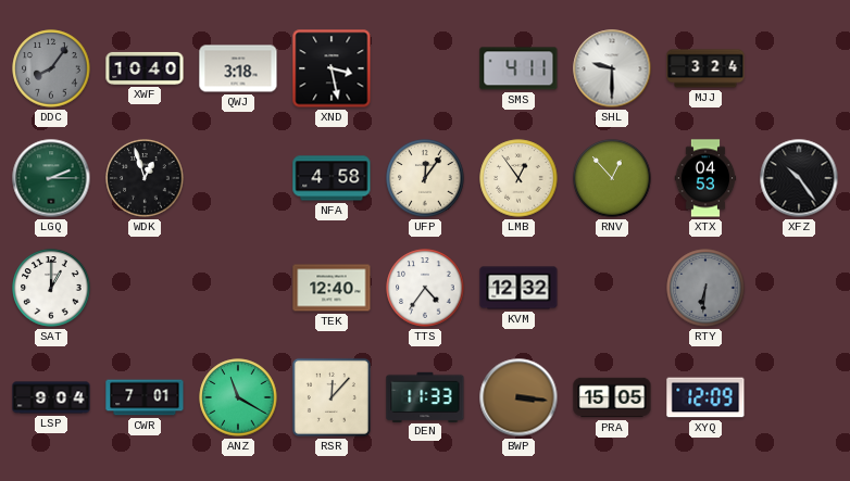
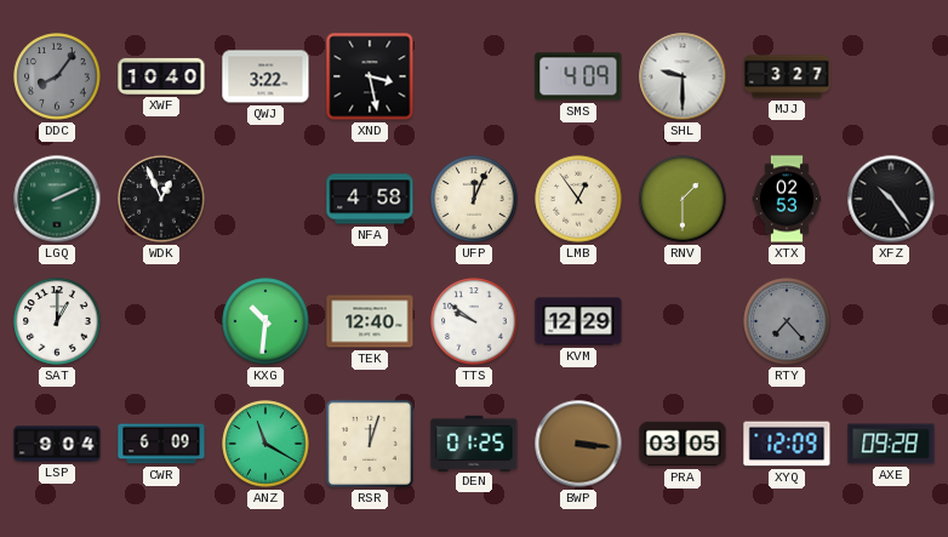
QWJ: 3:18 -> 3:22 (265, 76)
SMS: 4:11 -> 4:09 (578, 76)
MJJ: 3:24 -> 3:27 (787, 76)
LGQ: 2:15 -> 2:11 (57, 199)
WDK: 12:57 -> 12:56 (161, 199)
UFP: 12:06 -> 12:04 (474, 199)
RNV: 12:53 -> 1:30 (683, 199)
XTX: 04:53 -> 02:53 (787, 199)
KXG: none -> 10:31 (265, 321)
TTS: 4:36 -> 9:51 (474, 321)
KVM: 12:32 -> 12:29 (578, 321)
RTY: 6:31 -> 7:23 (787, 321)
CWR: 7:01 -> 6:09 (161, 444)
RSR: 12:07 -> 12:03 (370, 444)
DEN: 11:33 -> 01:25 (474, 442)
PRA: 15:05 -> 03:05 (683, 444)
AXE: none -> 09:28 (891, 444)
